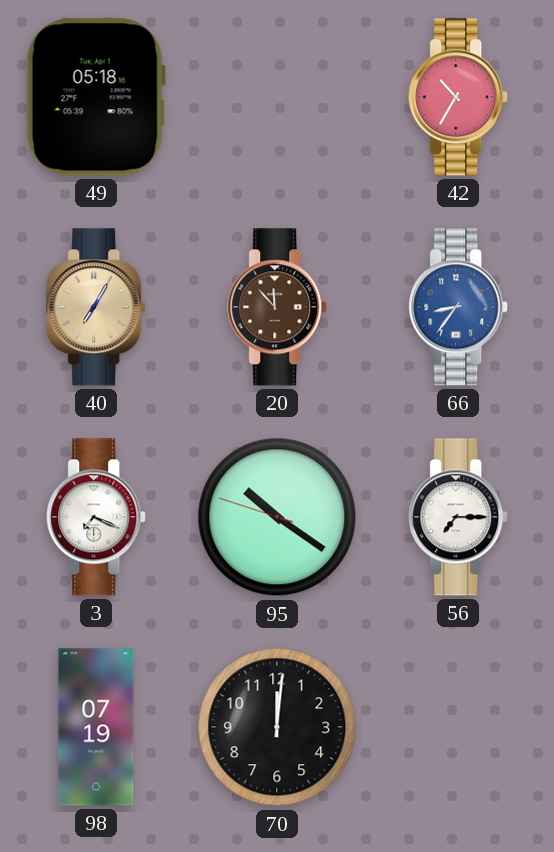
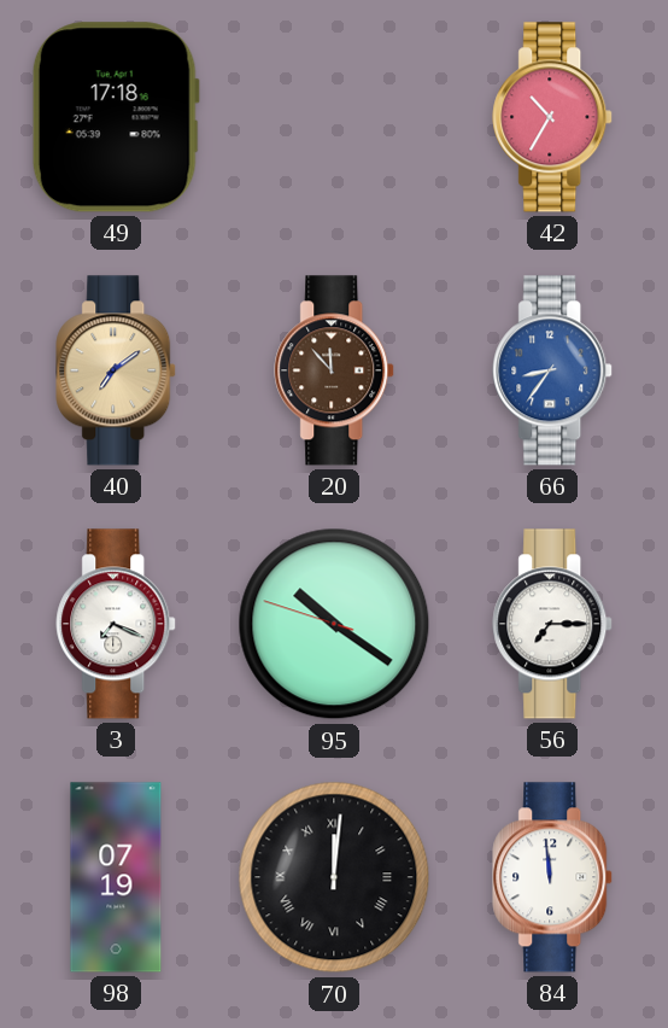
49: 05:18 -> 17:18 (116, 117)
40: 7:05 -> 7:09 (117, 370)
70 numerals: Arabic -> Roman (334, 877)
84: none -> 11:59 (553, 877)
